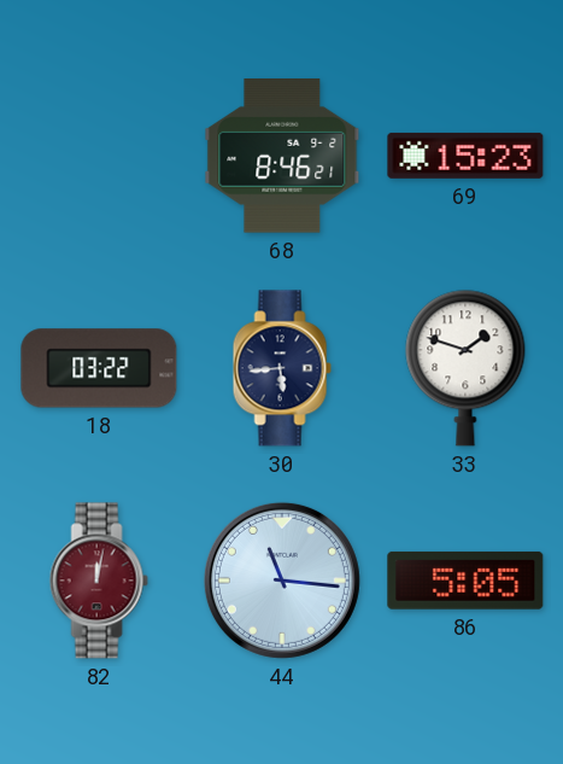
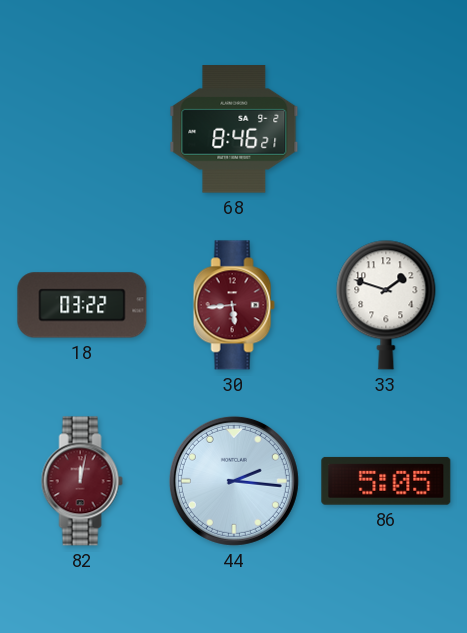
69: 15:23 -> none (465, 156)
30 dial: navy -> burgundy (234, 305)
44: 11:16 -> 2:16 (234, 481)
